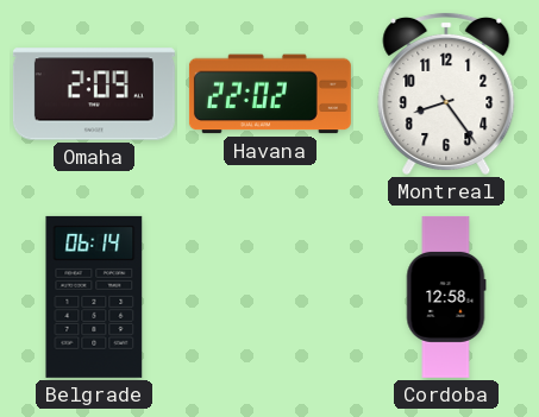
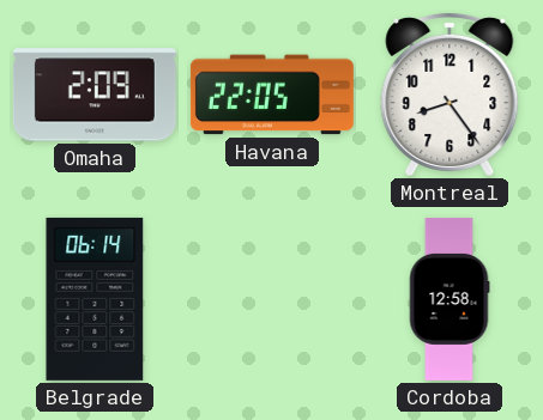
Havana: 22:02 -> 22:05 (272, 95)
